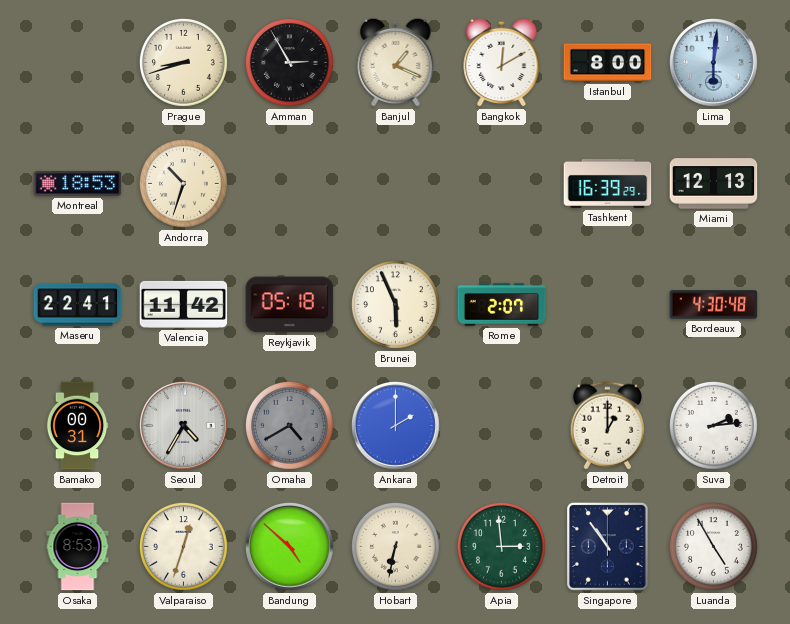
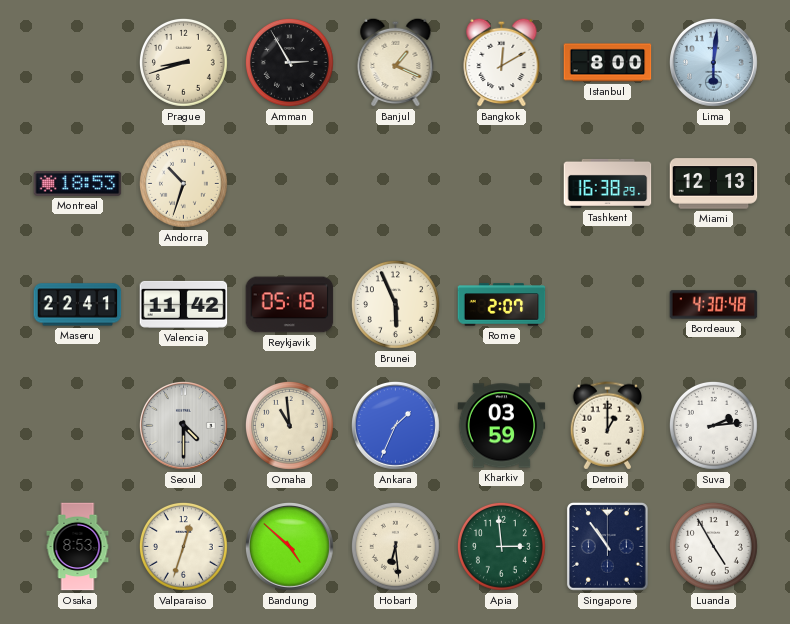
Tashkent: 16:39 -> 16:38 (608, 183)
Bamako: 00:31 -> none (77, 426)
Seoul: 4:35 -> 4:30 (184, 426)
Omaha: 4:40 -> 10:59 (290, 426)
Omaha dial: grey -> cream (290, 426)
Ankara: 2:00 -> 1:34 (396, 426)
Kharkiv: none -> 03:59 (502, 426)
Hobart: 6:32 -> 6:29 (396, 547)
